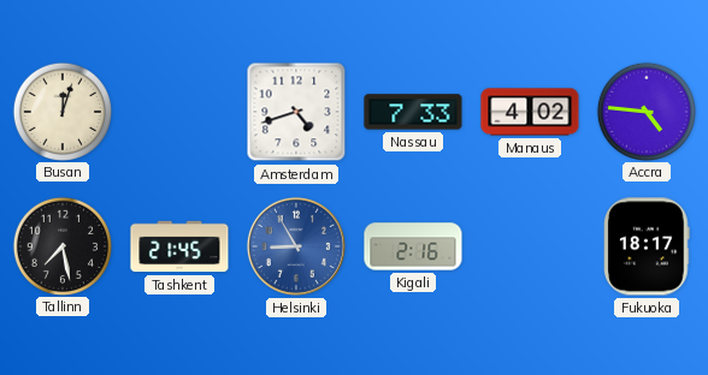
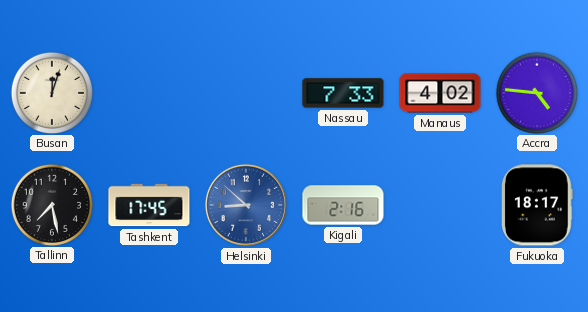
Amsterdam: 4:42 -> none (296, 112)
Tashkent: 21:45 -> 17:45 (149, 205)
Helsinki: 8:55 -> 8:52 (246, 205)
